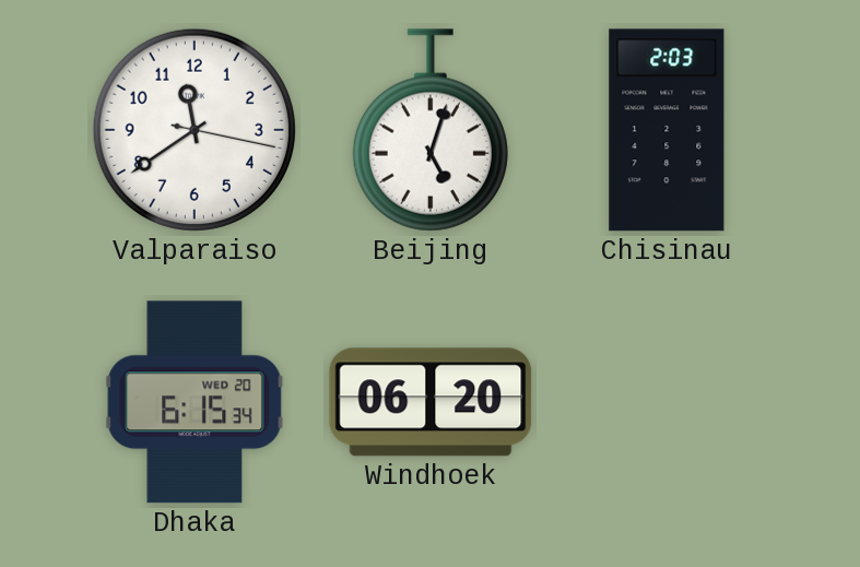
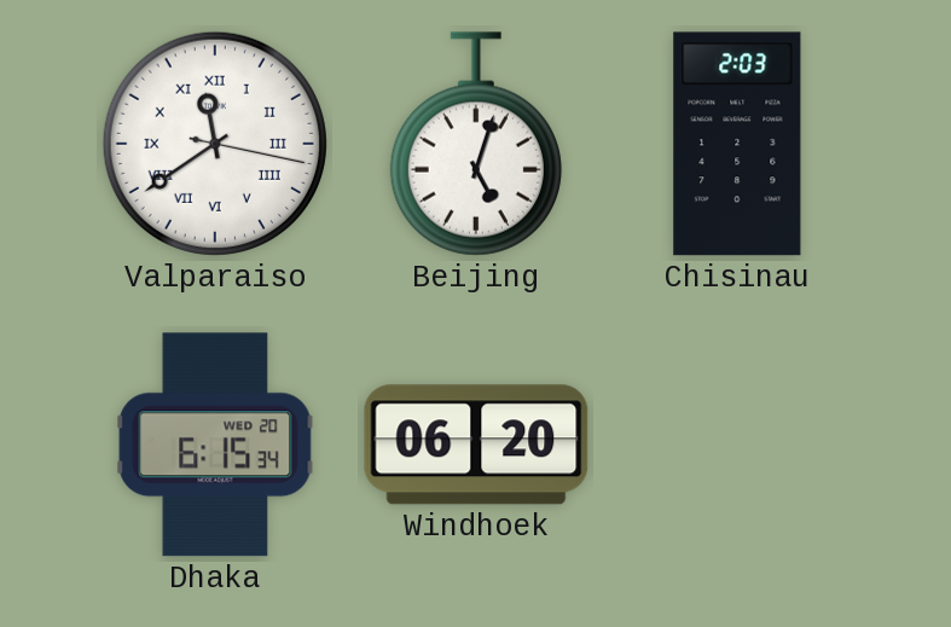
Valparaiso numerals: Arabic -> Roman (215, 144)
